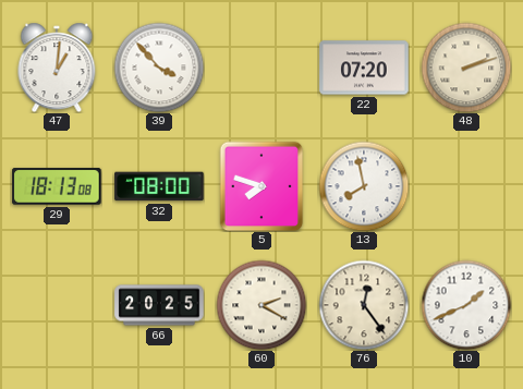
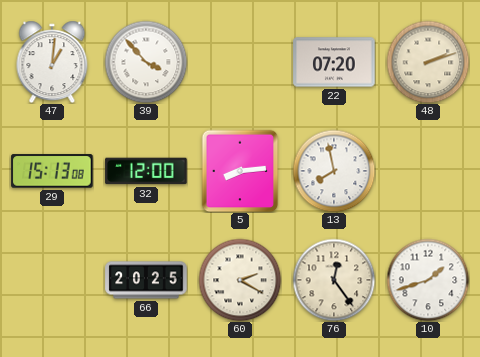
29: 18:13 -> 15:13 (52, 171)
32: 08:00 -> 12:00 (146, 171)
5: 7:48 -> 8:14 (240, 171)
10: 1:41 -> 1:42 (428, 280)
